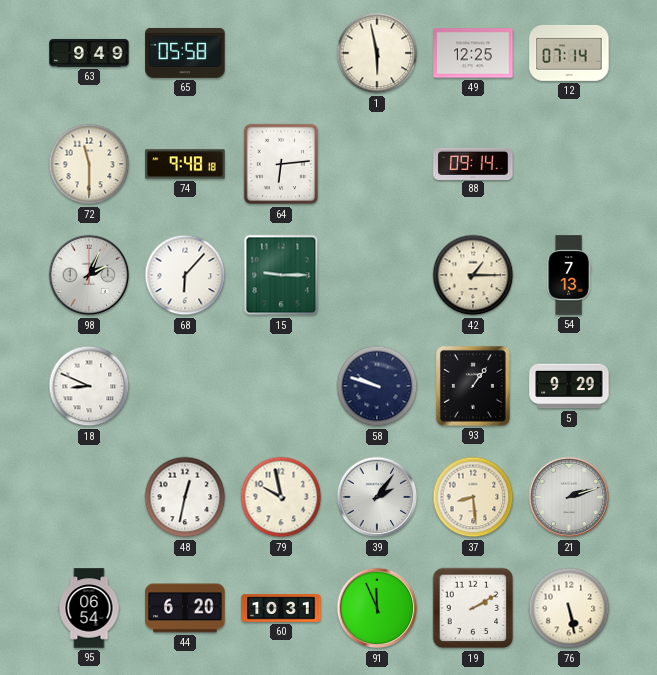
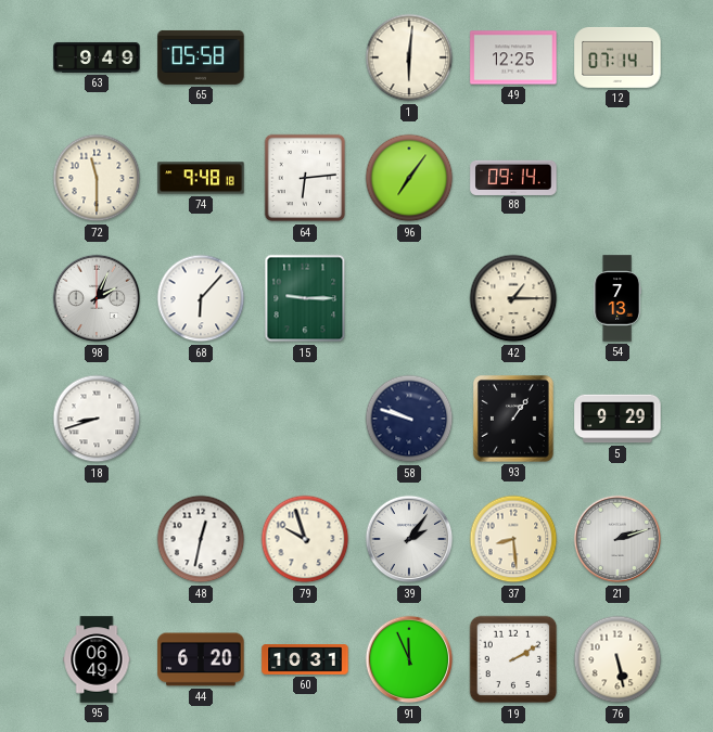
1: 5:58 -> 6:01 (409, 57)
96: none -> 7:06 (409, 178)
18: 8:49 -> 8:42 (97, 419)
79: 9:58 -> 9:57 (305, 539)
95: 06:54 -> 06:49 (97, 659)
